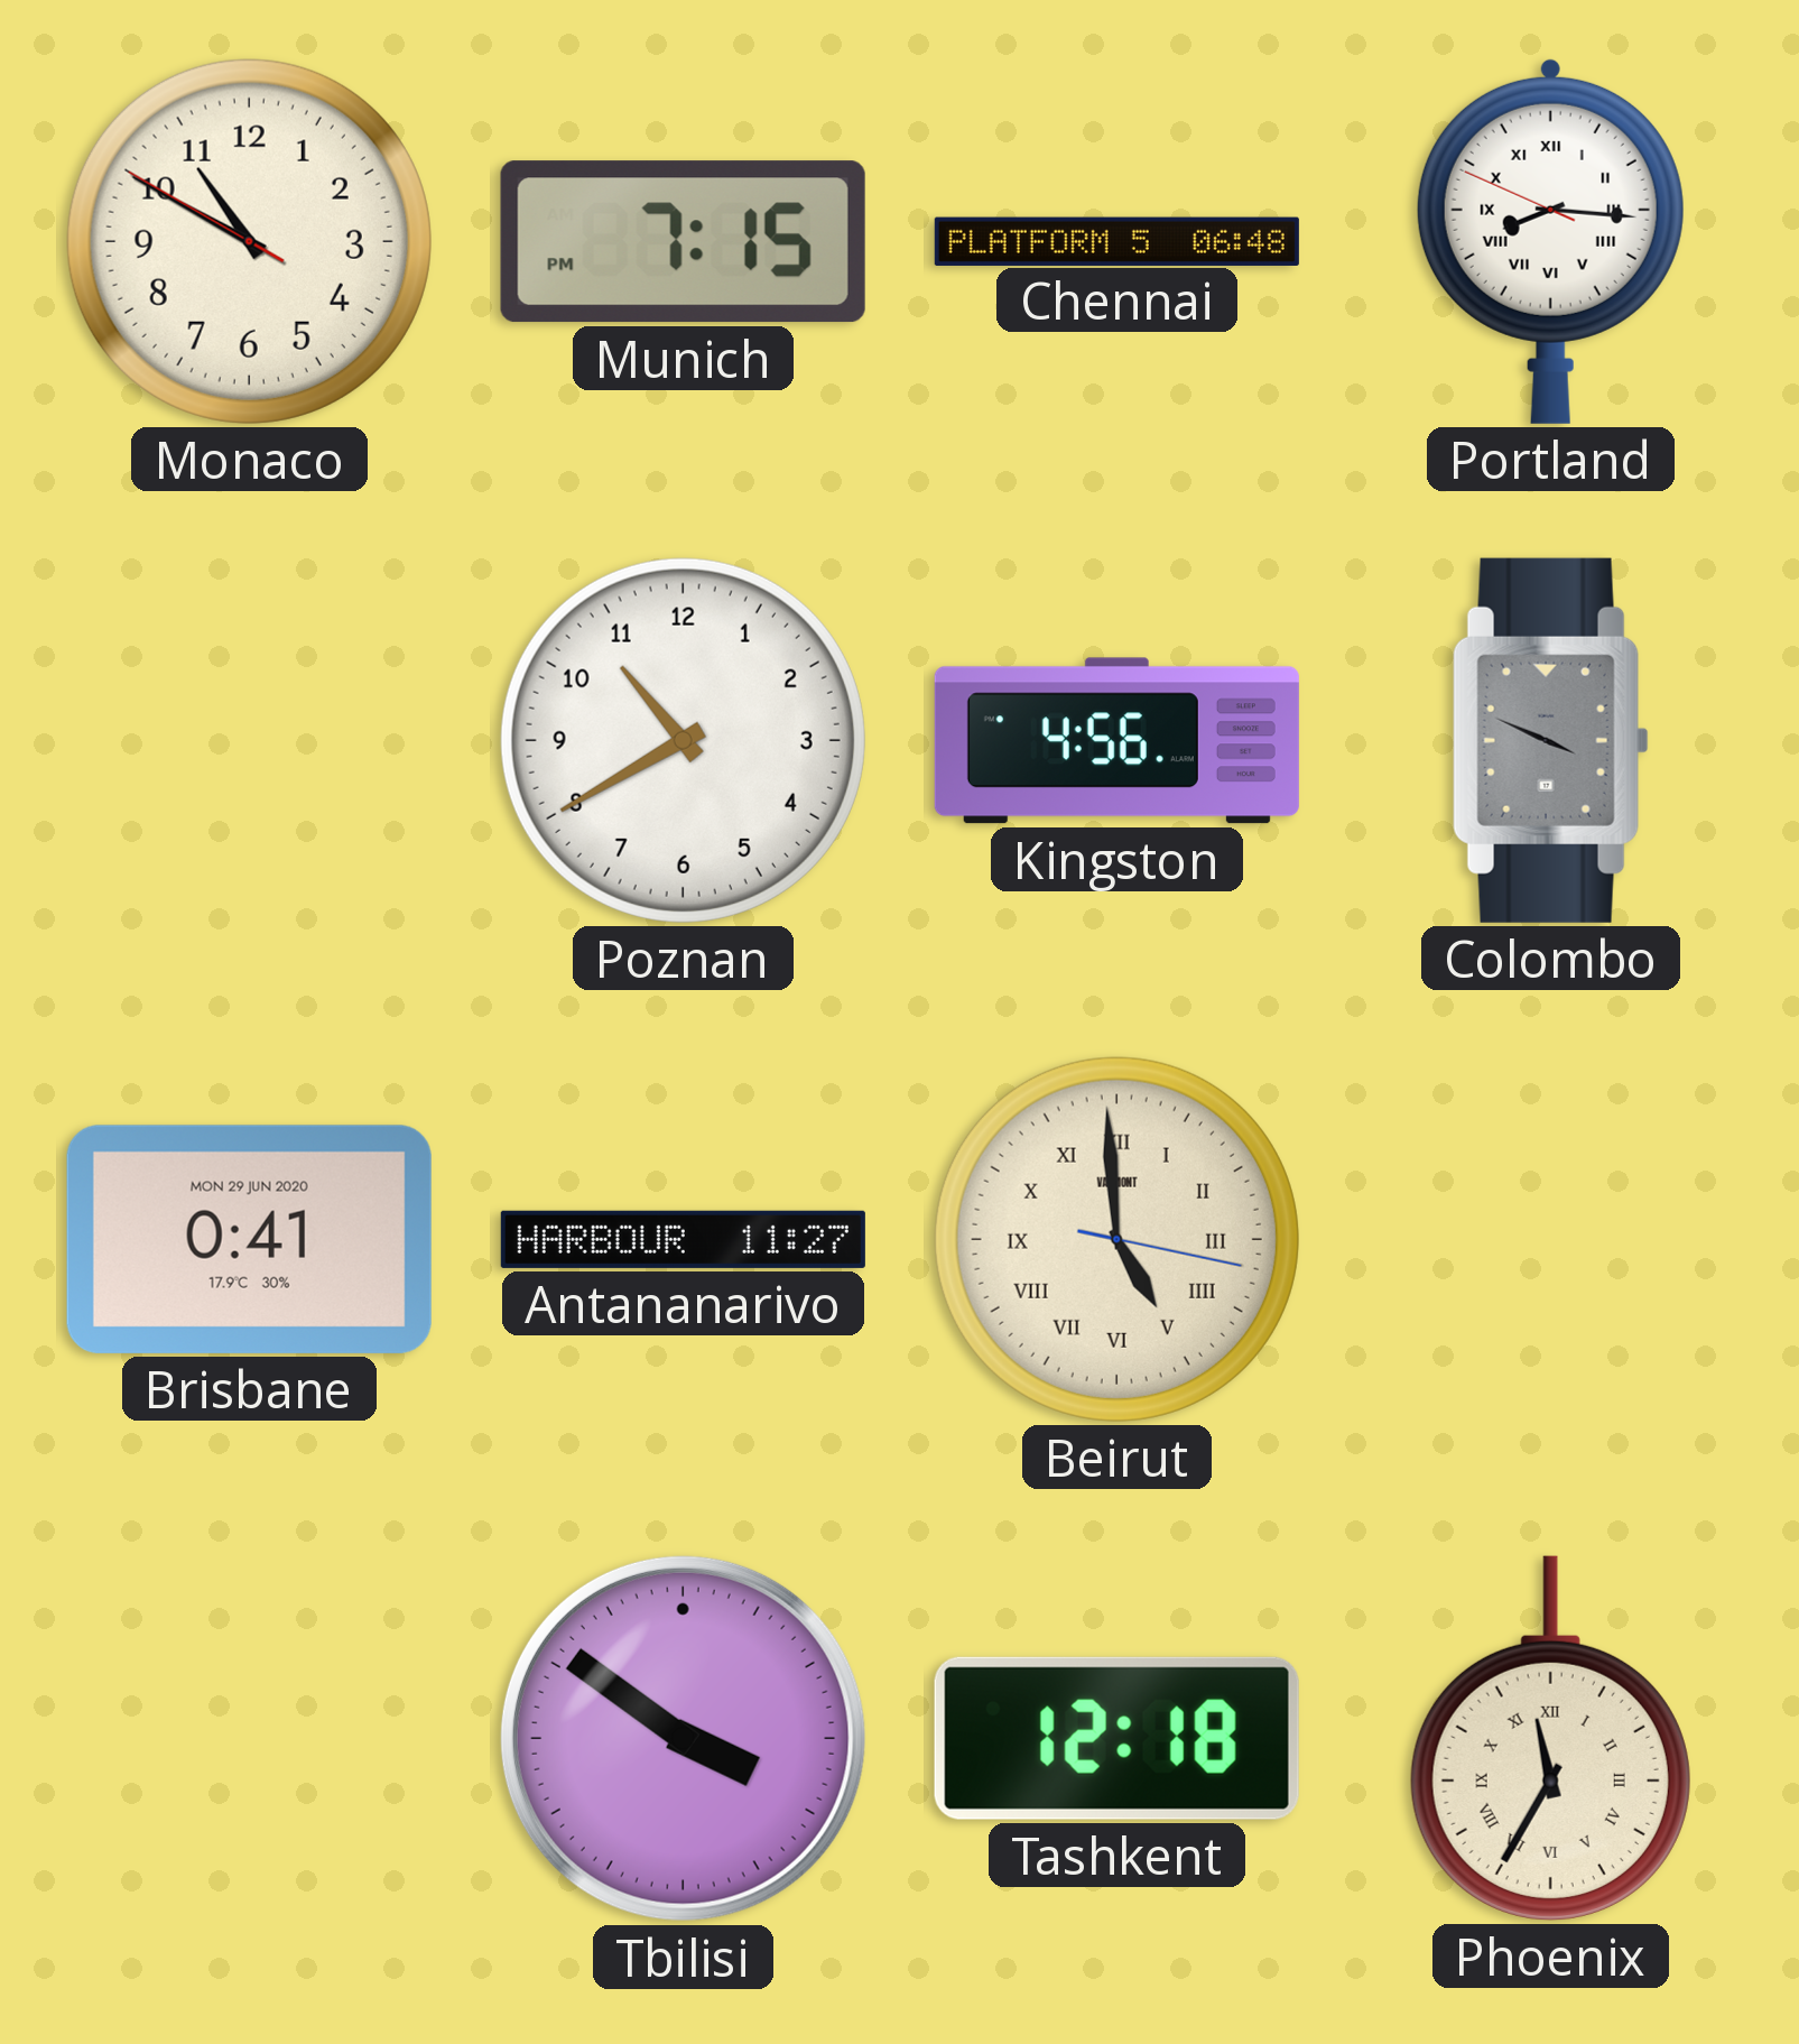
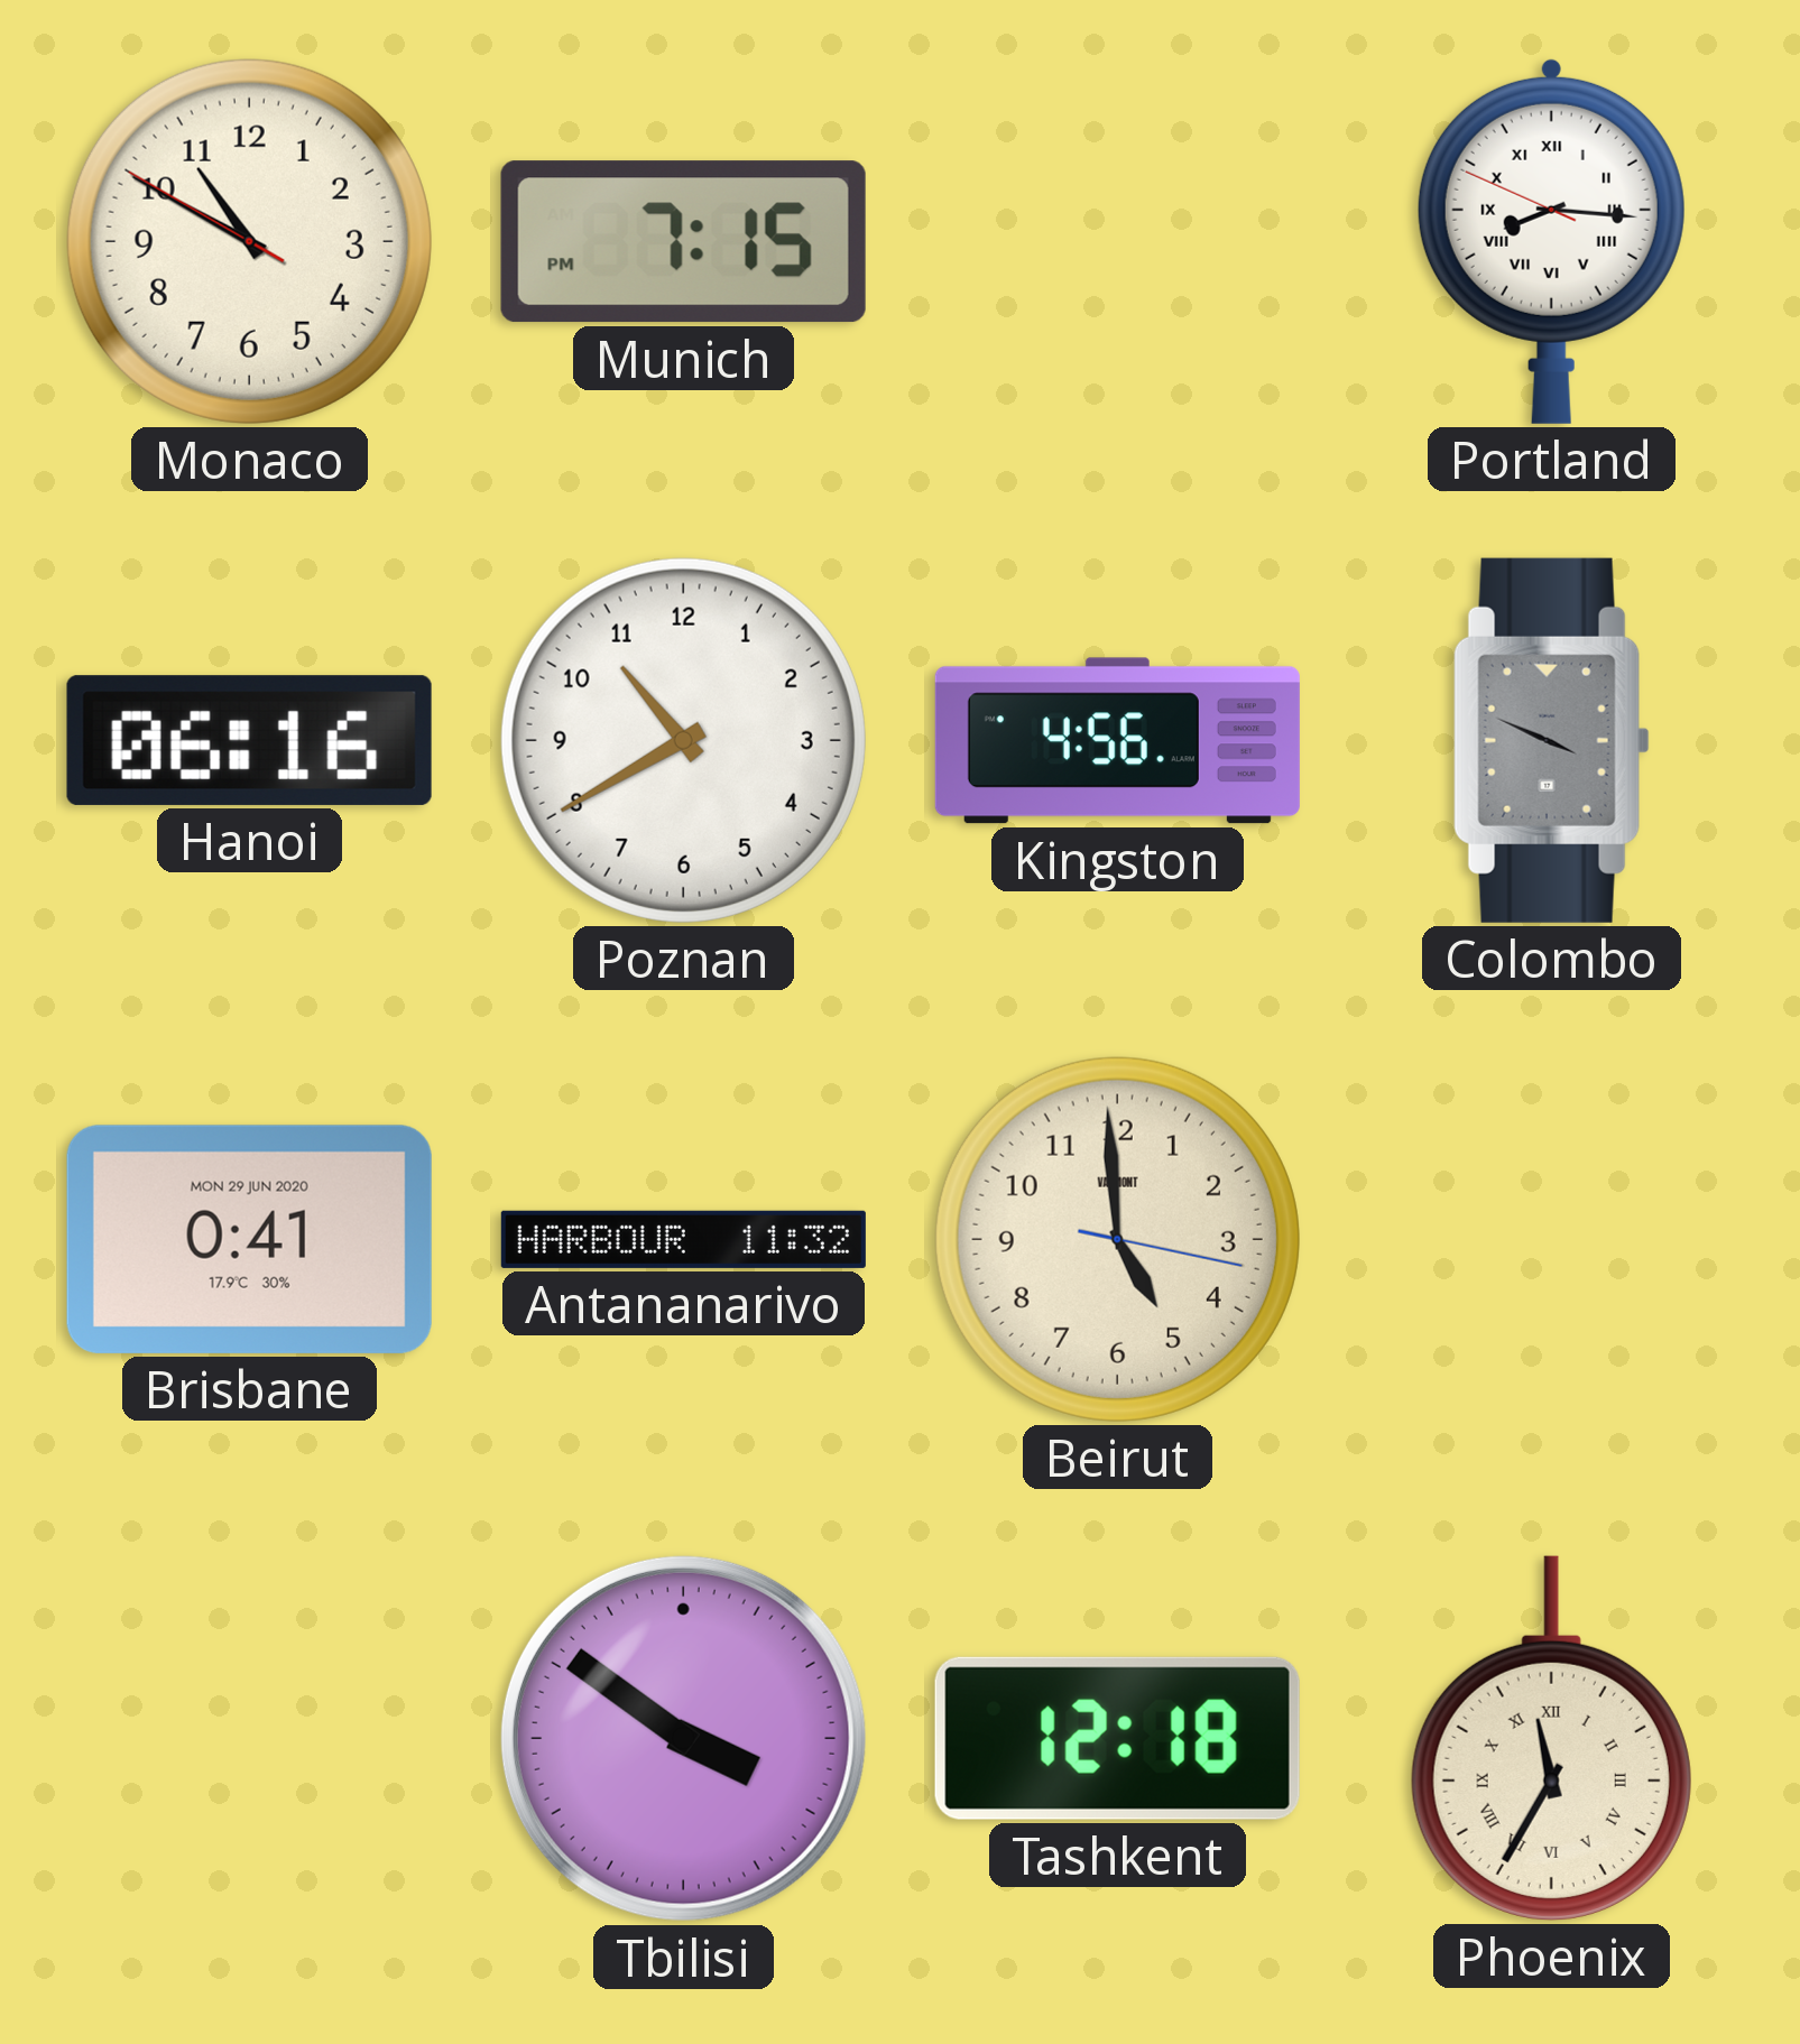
Chennai: 06:48 -> none (1116, 241)
Hanoi: none -> 06:16 (249, 740)
Antananarivo: 11:27 -> 11:32 (683, 1239)
Beirut numerals: Roman -> Arabic (1117, 1239)
